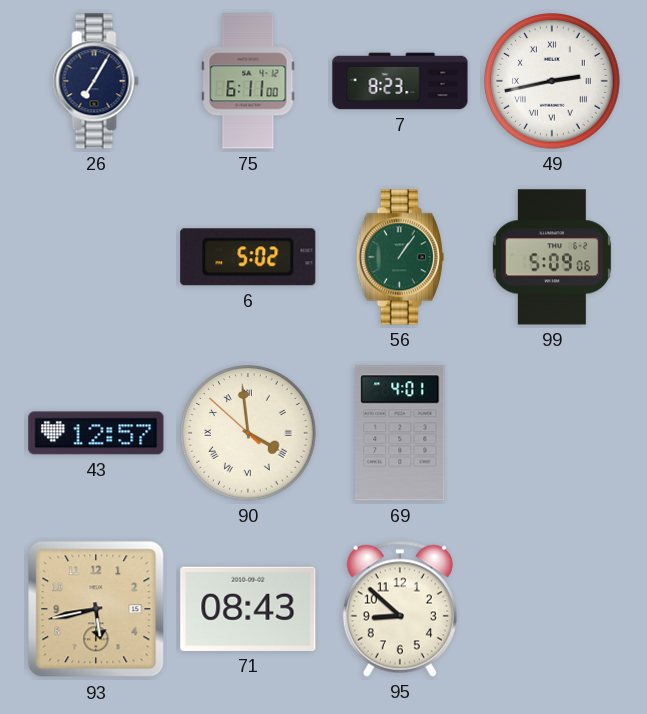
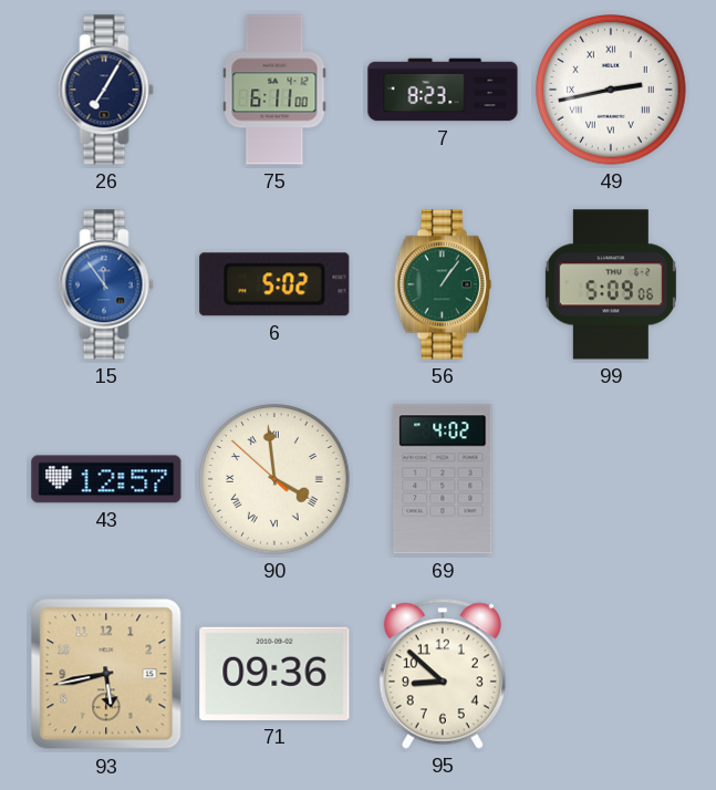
15: none -> 11:54 (106, 284)
69: 4:01 -> 4:02 (443, 479)
71: 08:43 -> 09:36 (274, 674)
